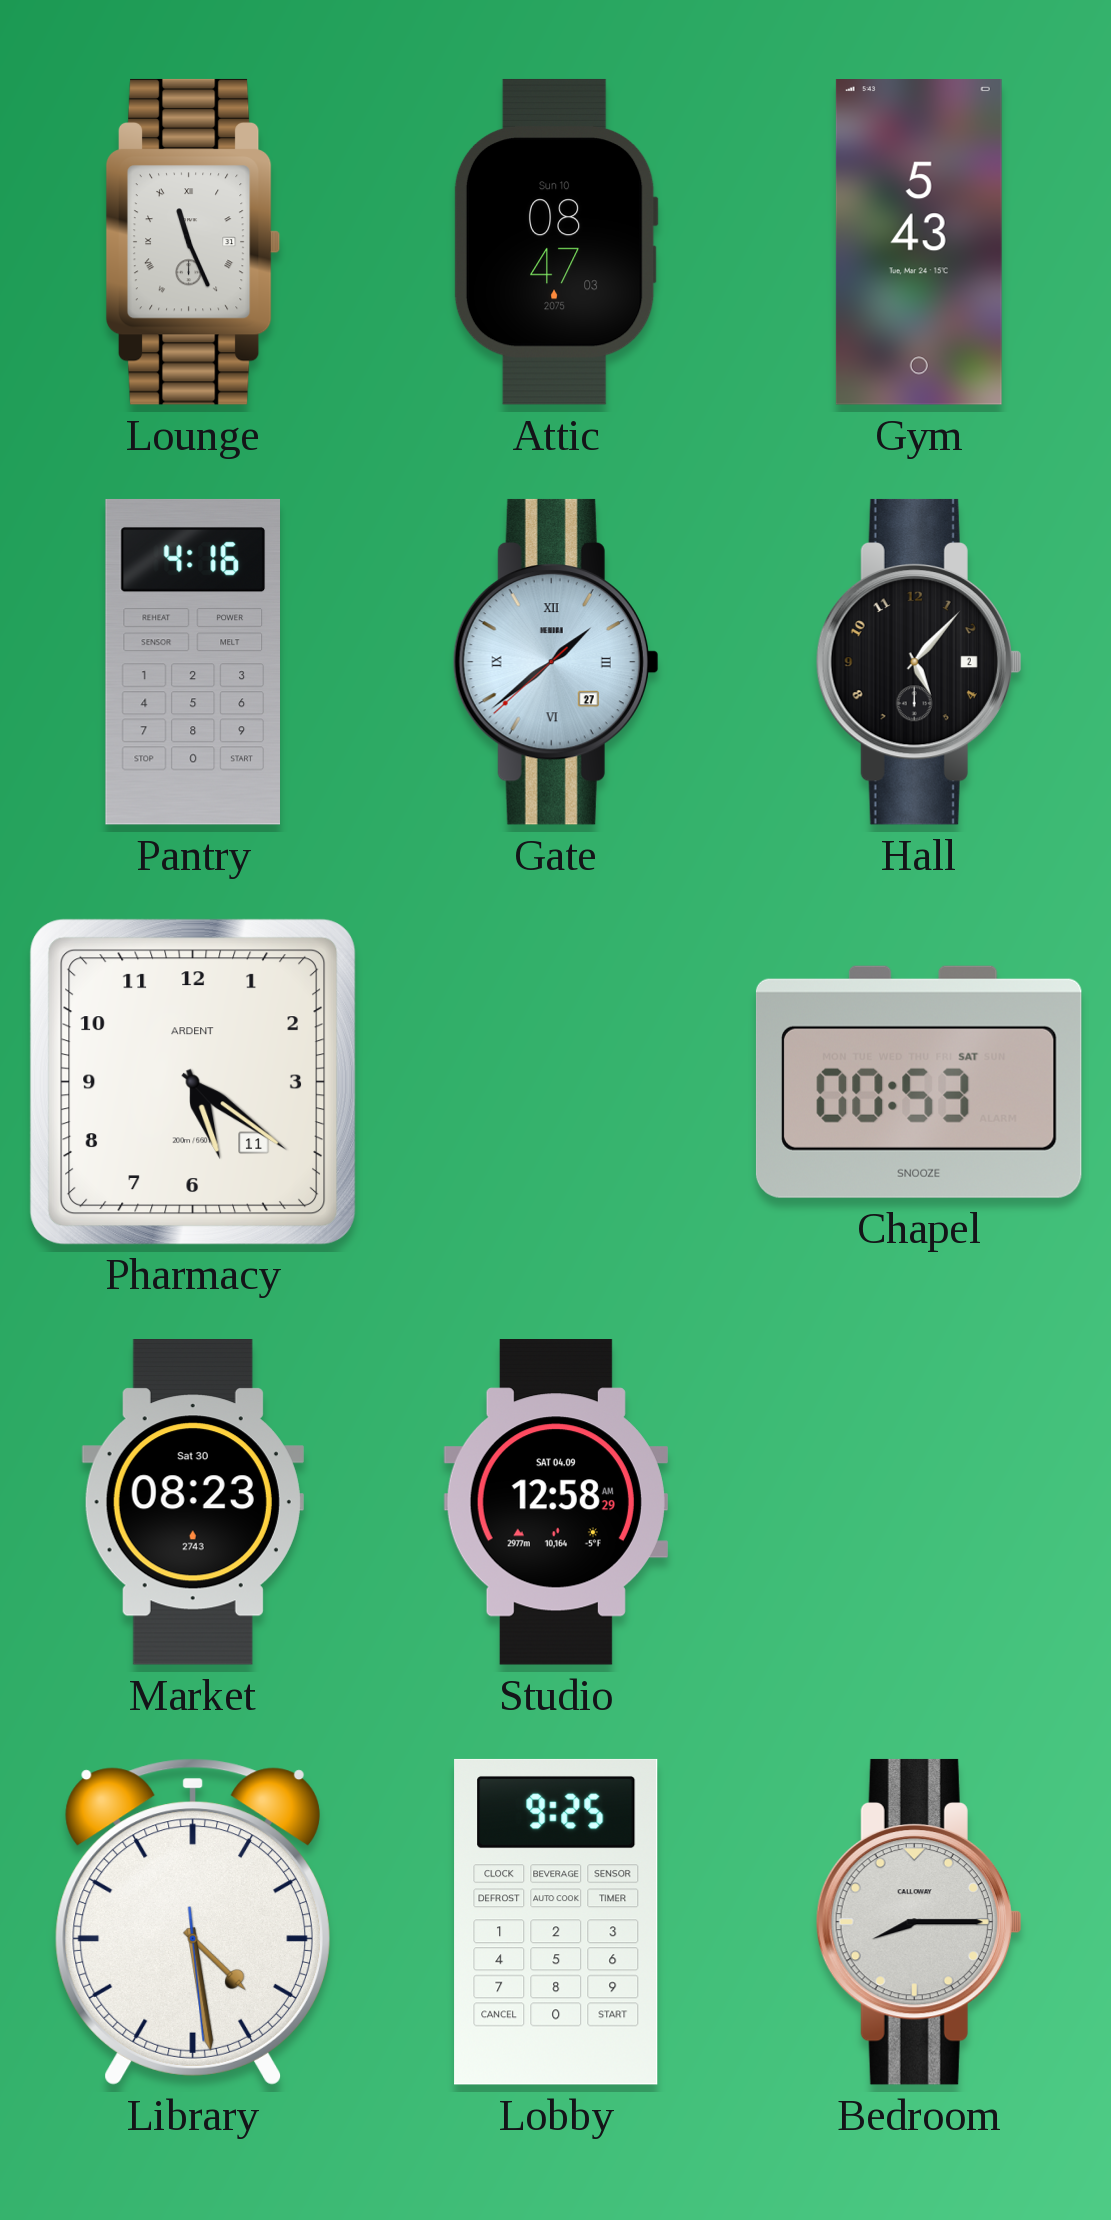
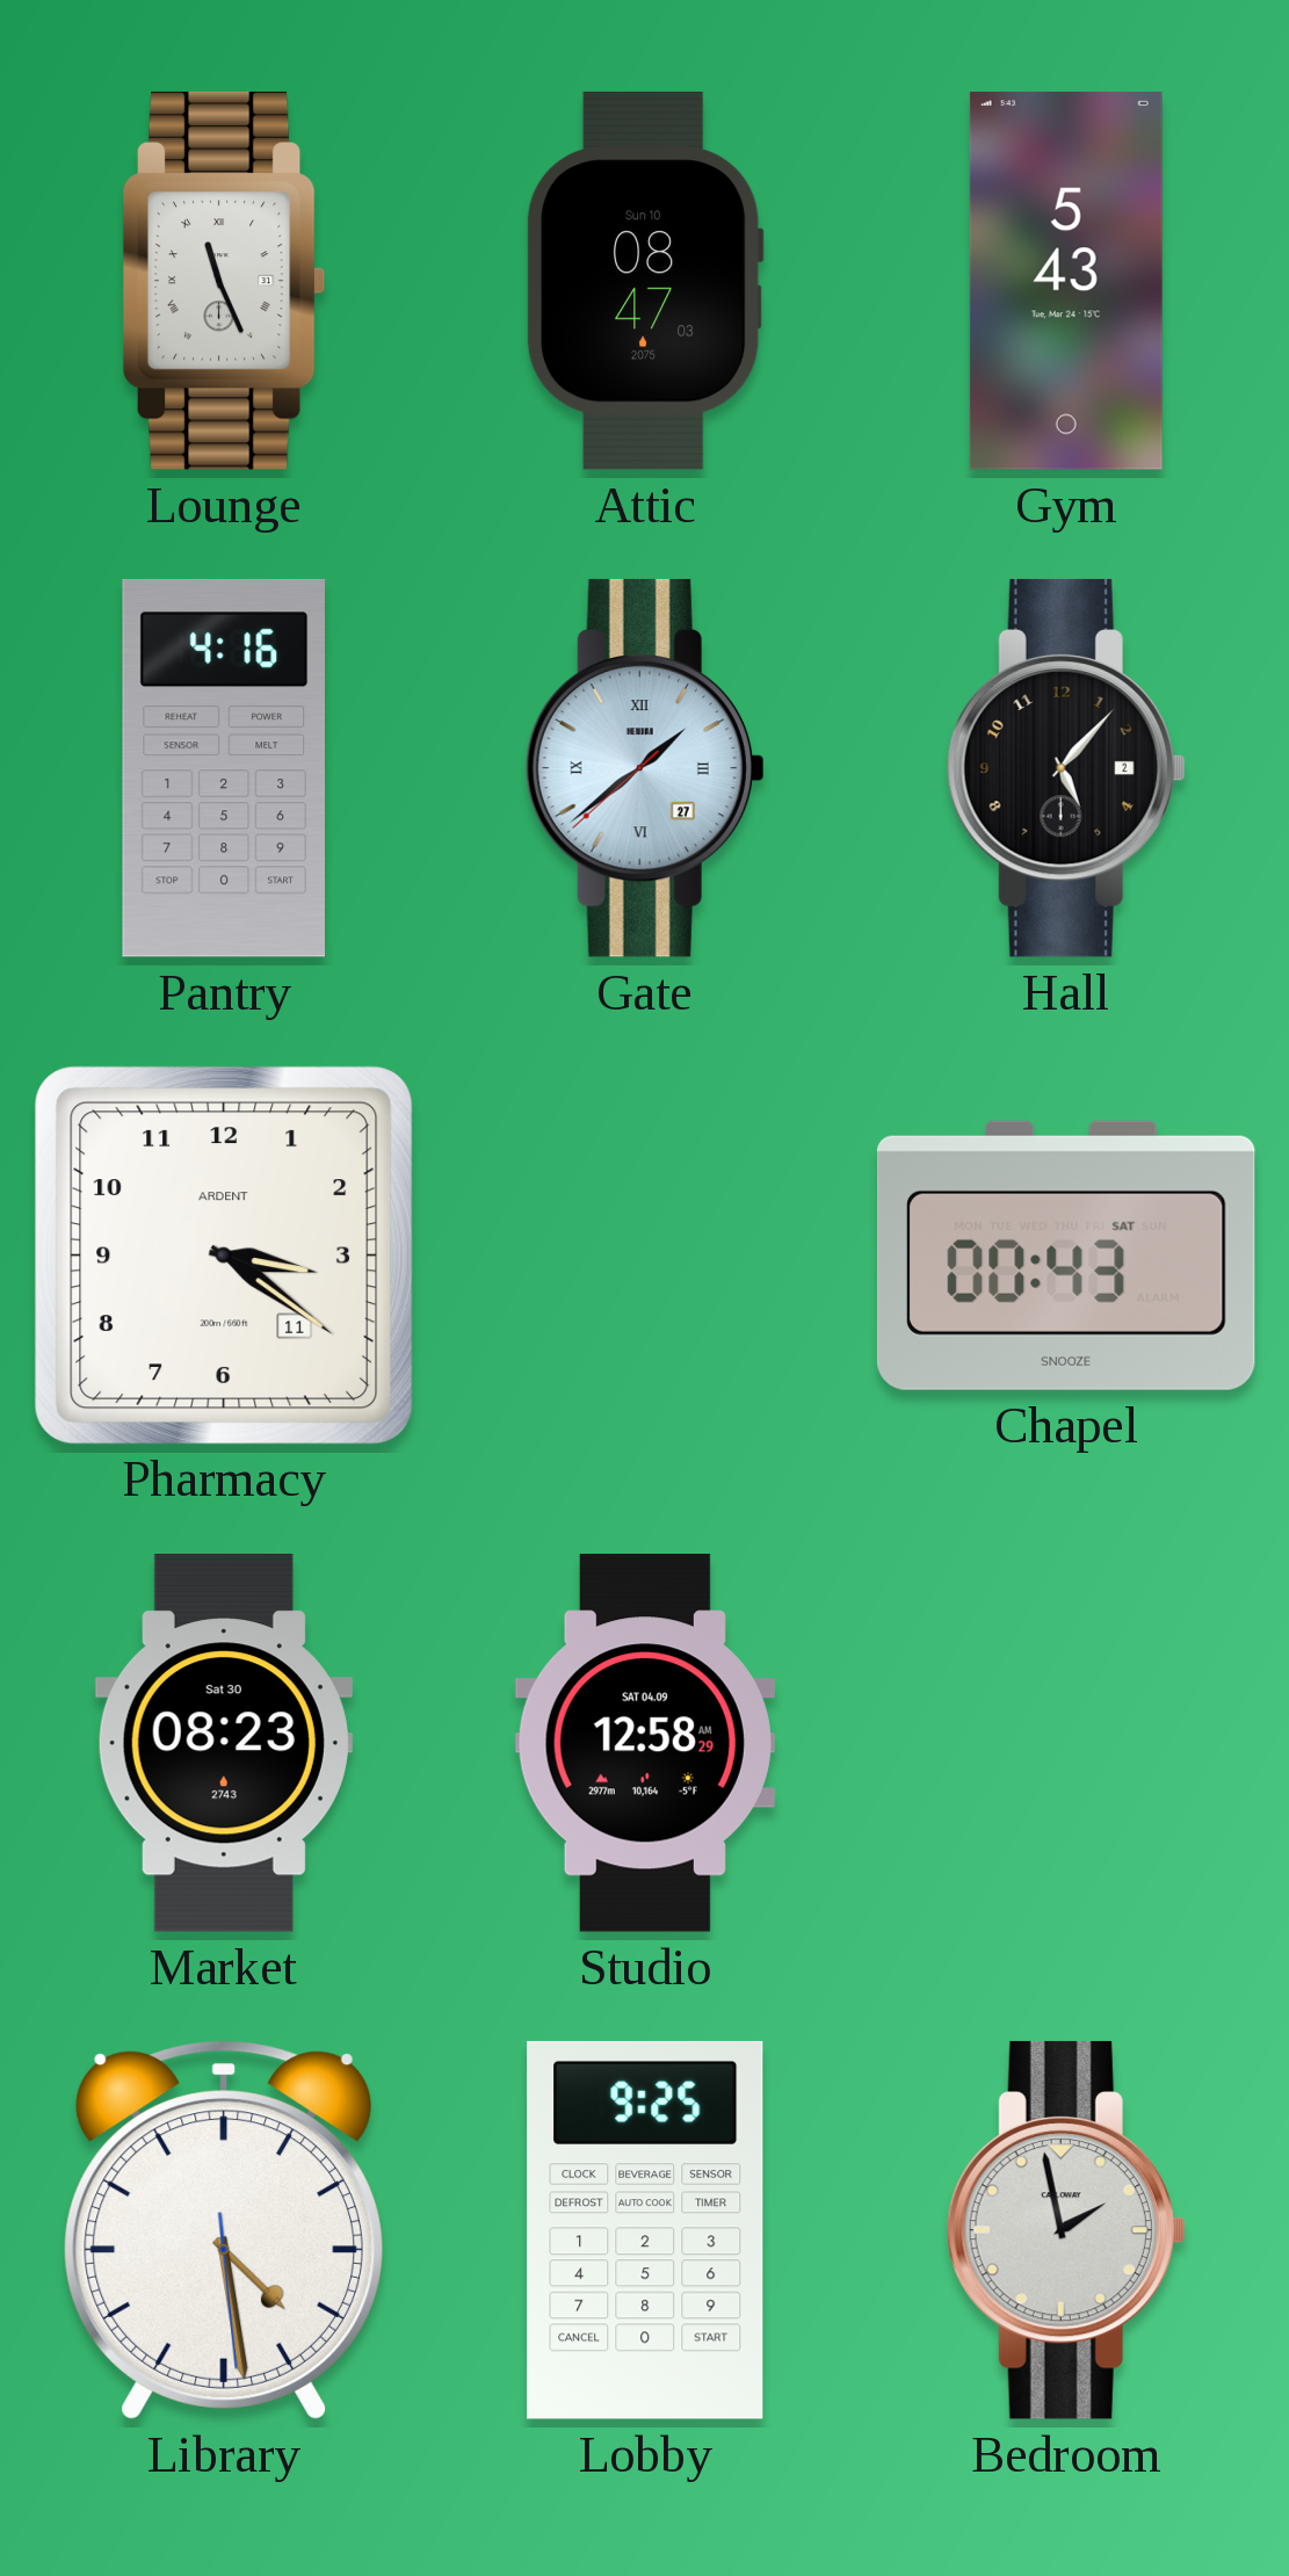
Pharmacy: 5:21 -> 3:21 (223, 1254)
Chapel: 00:53 -> 00:43 (1066, 1256)
Bedroom: 8:15 -> 1:58 (1066, 2230)
